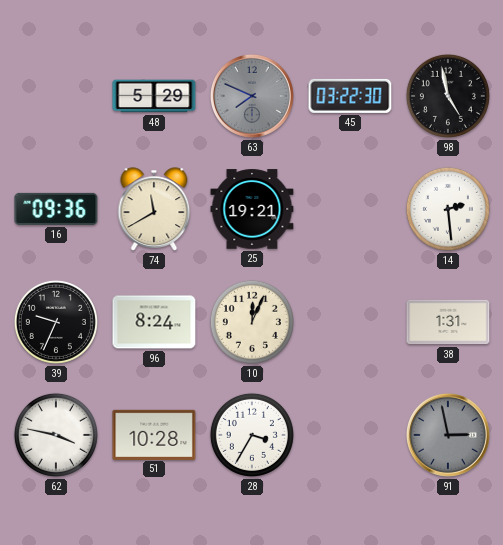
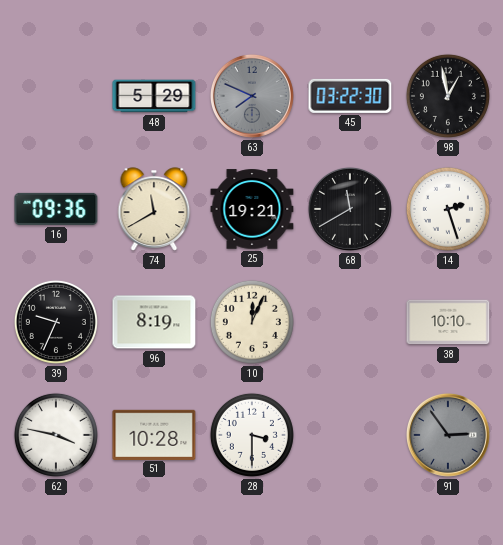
98: 4:58 -> 12:58 (448, 96)
68: none -> 11:40 (350, 209)
14: 2:29 -> 2:27 (448, 209)
96: 8:24 -> 8:19 (154, 322)
38: 1:31 -> 10:10 (448, 322)
28: 3:35 -> 3:30 (252, 435)
91: 2:58 -> 2:54 (448, 435)
